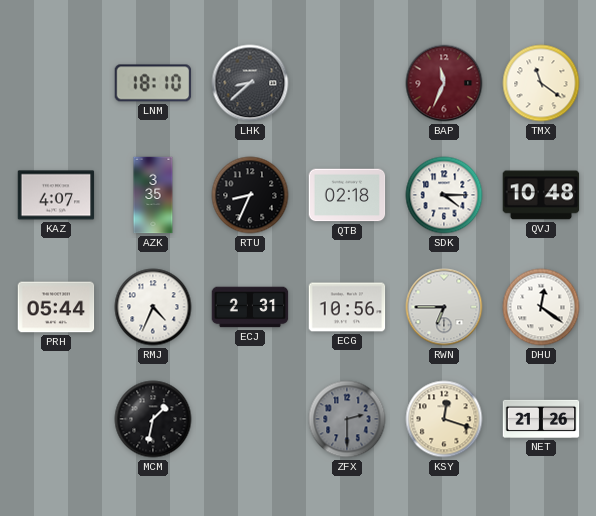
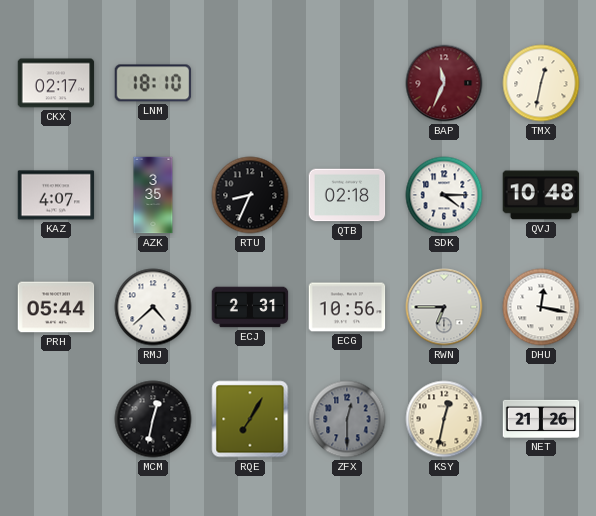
CKX: none -> 02:17 (56, 83)
LHK: 8:38 -> none (250, 83)
TMX: 11:21 -> 12:32 (541, 83)
RMJ: 4:34 -> 4:38 (153, 307)
DHU: 12:21 -> 12:17 (541, 307)
MCM: 1:32 -> 12:32 (153, 419)
RQE: none -> 7:05 (250, 419)
ZFX: 2:30 -> 12:30 (347, 419)
KSY: 12:18 -> 12:32 (444, 419)
